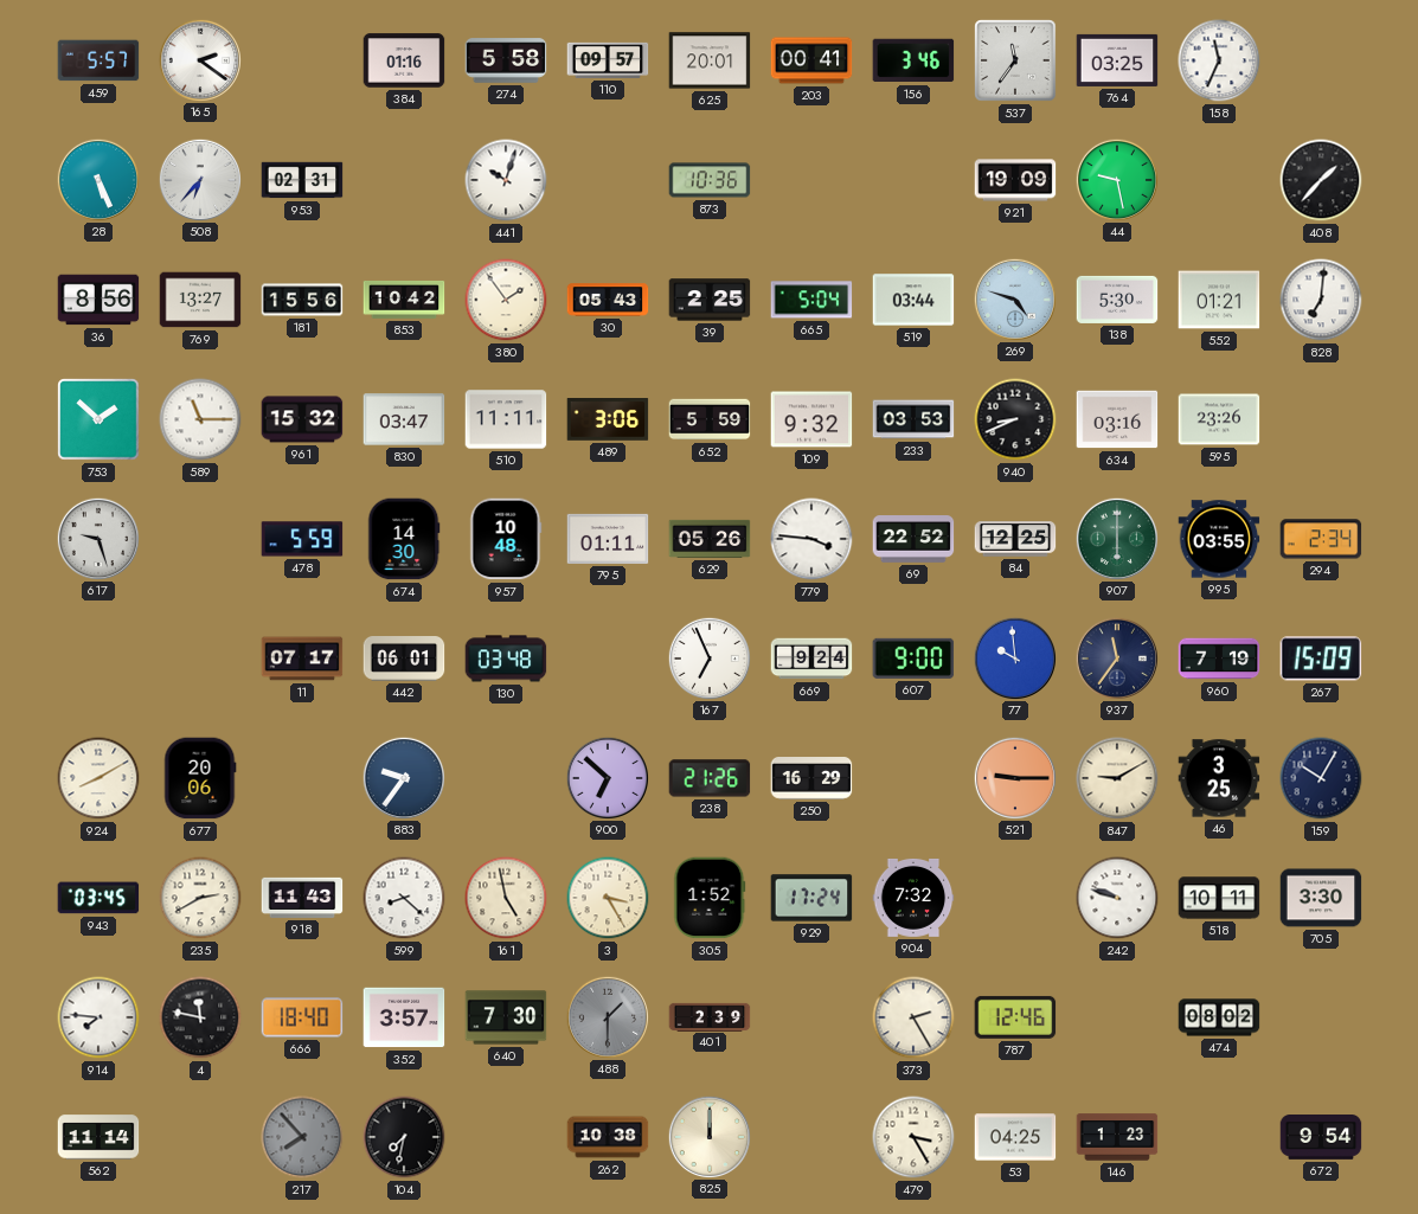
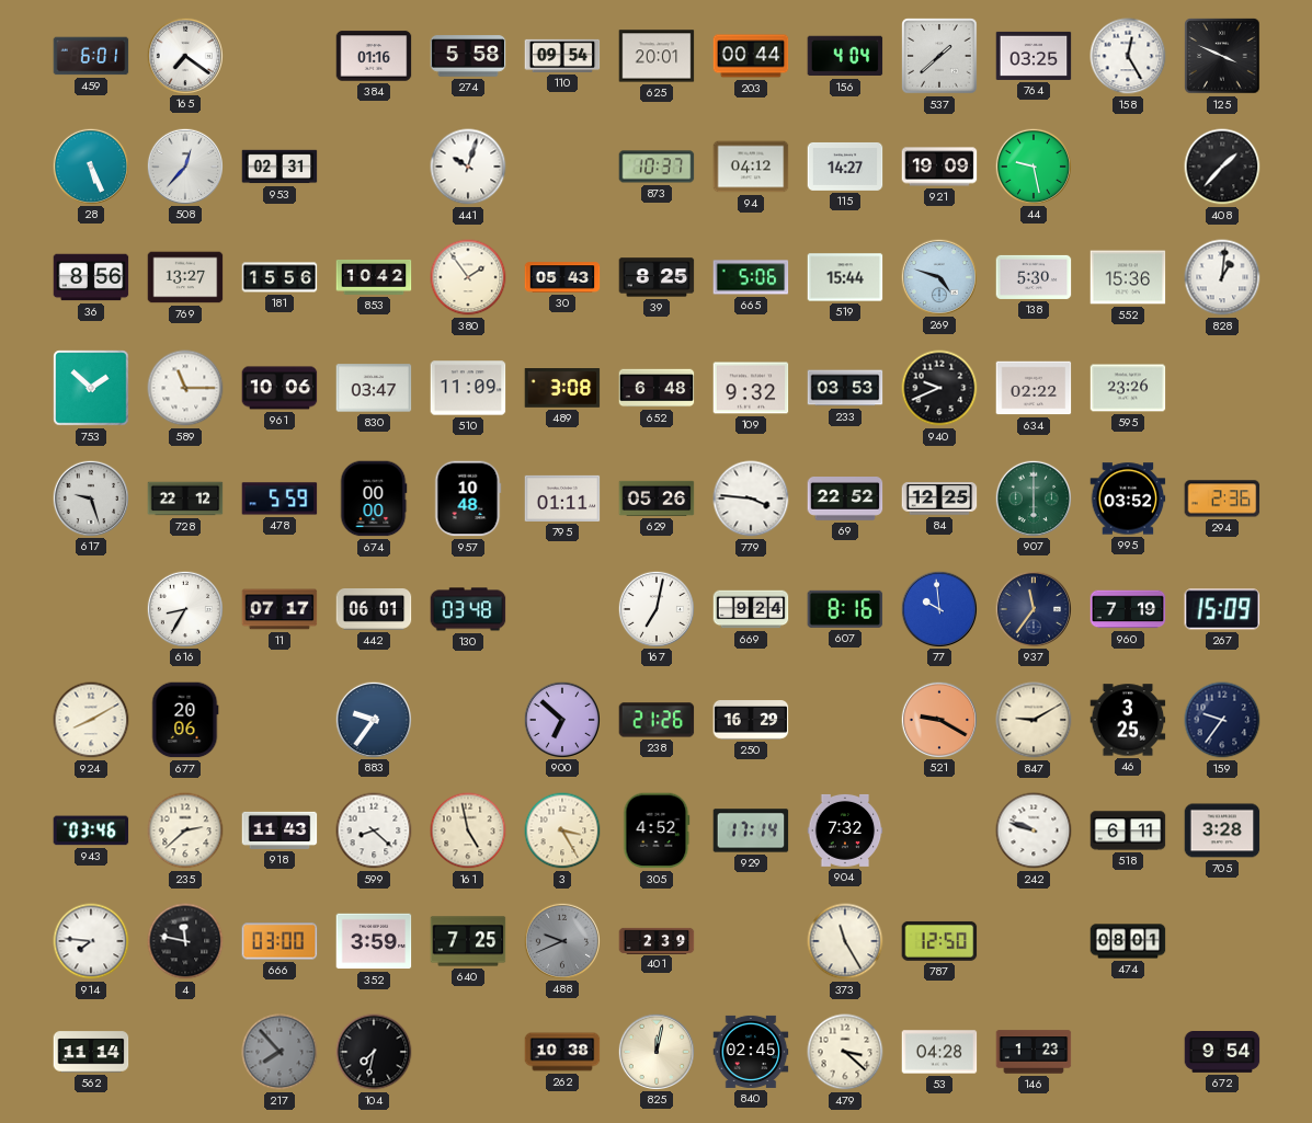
459: 5:57 -> 6:01 (91, 56)
165: 2:21 -> 7:21 (184, 55)
110: 09:57 -> 09:54 (562, 56)
203: 00:41 -> 00:44 (751, 56)
156: 3:46 -> 4:04 (845, 56)
537: 11:36 -> 1:38 (939, 56)
158: 11:34 -> 12:25 (1128, 56)
125: none -> 3:49 (1222, 56)
508: 6:37 -> 12:37 (184, 165)
873: 10:36 -> 10:37 (657, 167)
94: none -> 04:12 (751, 167)
115: none -> 14:27 (845, 167)
39: 2:25 -> 8:25 (657, 277)
665: 5:04 -> 5:06 (751, 277)
519: 03:44 -> 15:44 (845, 277)
552: 01:21 -> 15:36 (1128, 277)
828: 7:01 -> 1:01 (1222, 277)
961: 15:32 -> 10:06 (279, 388)
510: 11:11 -> 11:09 (468, 388)
489: 3:06 -> 3:08 (562, 388)
652: 5:59 -> 6:48 (657, 388)
940: 8:41 -> 9:41 (939, 388)
634: 03:16 -> 02:22 (1034, 388)
728: none -> 22:12 (185, 499)
674: 14:30 -> 00:00 (374, 499)
995: 03:55 -> 03:52 (1128, 499)
294: 2:34 -> 2:36 (1222, 499)
616: none -> 8:35 (184, 608)
167: 6:56 -> 7:02 (655, 608)
607: 9:00 -> 8:16 (845, 609)
521: 9:15 -> 9:20 (938, 719)
159: 10:05 -> 9:36 (1222, 720)
943: 03:45 -> 03:46 (91, 830)
235: 2:40 -> 2:38 (185, 830)
305: 1:52 -> 4:52 (657, 830)
929: 17:24 -> 17:14 (751, 830)
518: 10:11 -> 6:11 (1128, 830)
705: 3:30 -> 3:28 (1222, 830)
666: 18:40 -> 03:00 (279, 941)
352: 3:57 -> 3:59 (374, 941)
640: 7:30 -> 7:25 (468, 941)
488: 1:30 -> 9:41 (561, 940)
373: 2:25 -> 11:25 (845, 941)
787: 12:46 -> 12:50 (939, 941)
474: 08:02 -> 08:01 (1128, 941)
825: 12:00 -> 12:02 (655, 1051)
840: none -> 02:45 (751, 1052)
479: 3:25 -> 3:22 (845, 1052)
53: 04:25 -> 04:28 (939, 1052)
